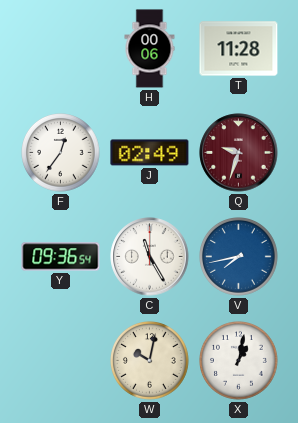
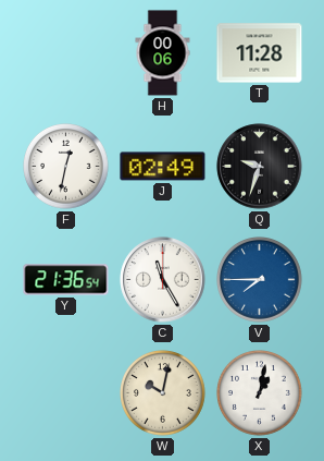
F: 12:36 -> 12:32 (66, 167)
Q dial: burgundy -> black (260, 167)
Y: 09:36 -> 21:36 (66, 280)
V: 7:43 -> 7:45 (260, 280)
